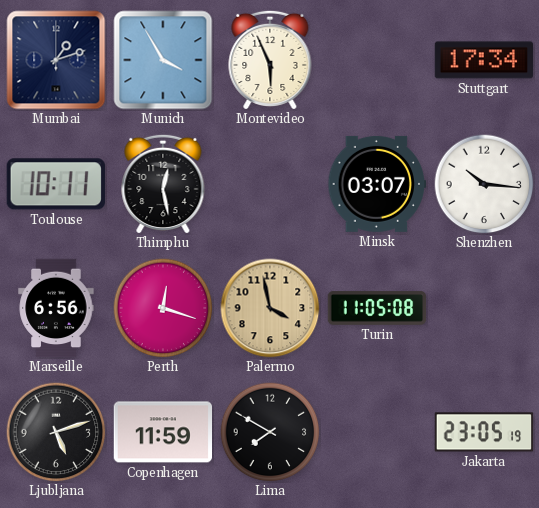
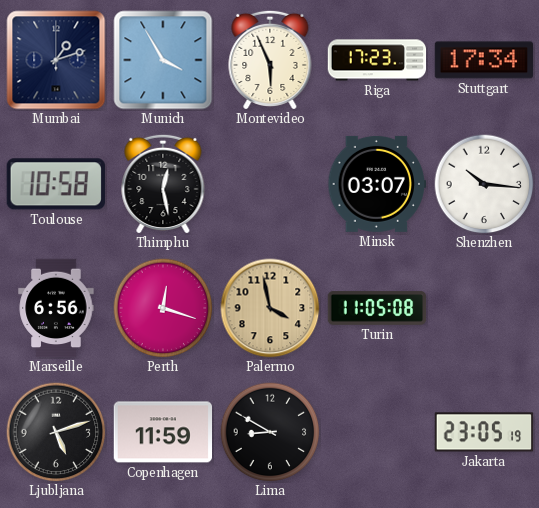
Riga: none -> 17:23 (377, 60)
Toulouse: 10:11 -> 10:58 (56, 184)
Lima: 7:50 -> 8:50 (270, 432)
